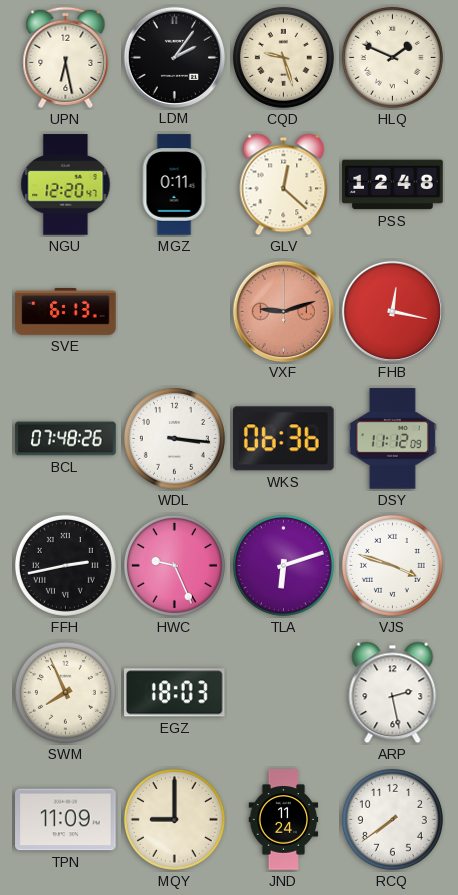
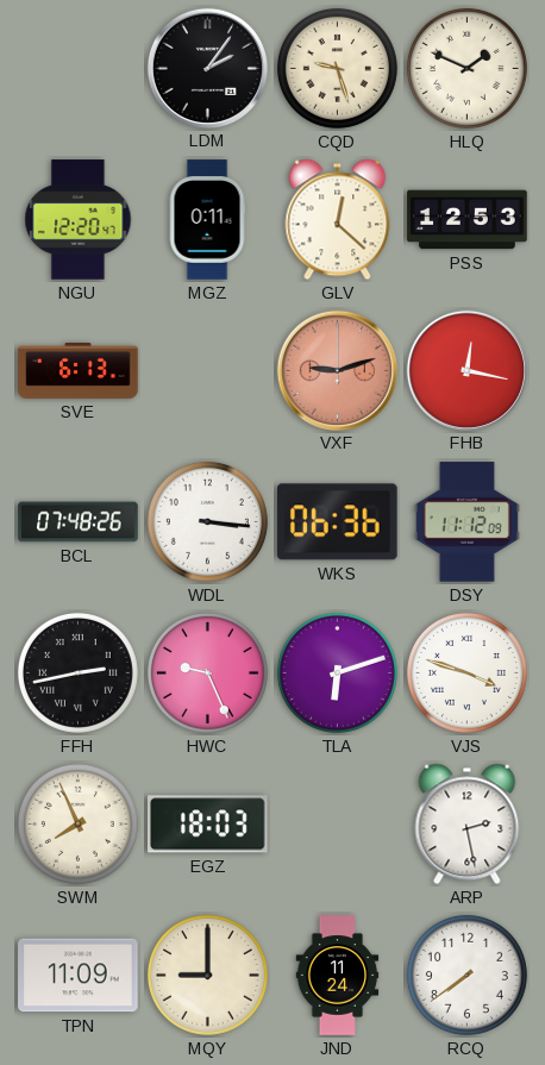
UPN: 6:28 -> none (66, 57)
PSS: 12:48 -> 12:53 (468, 220)
